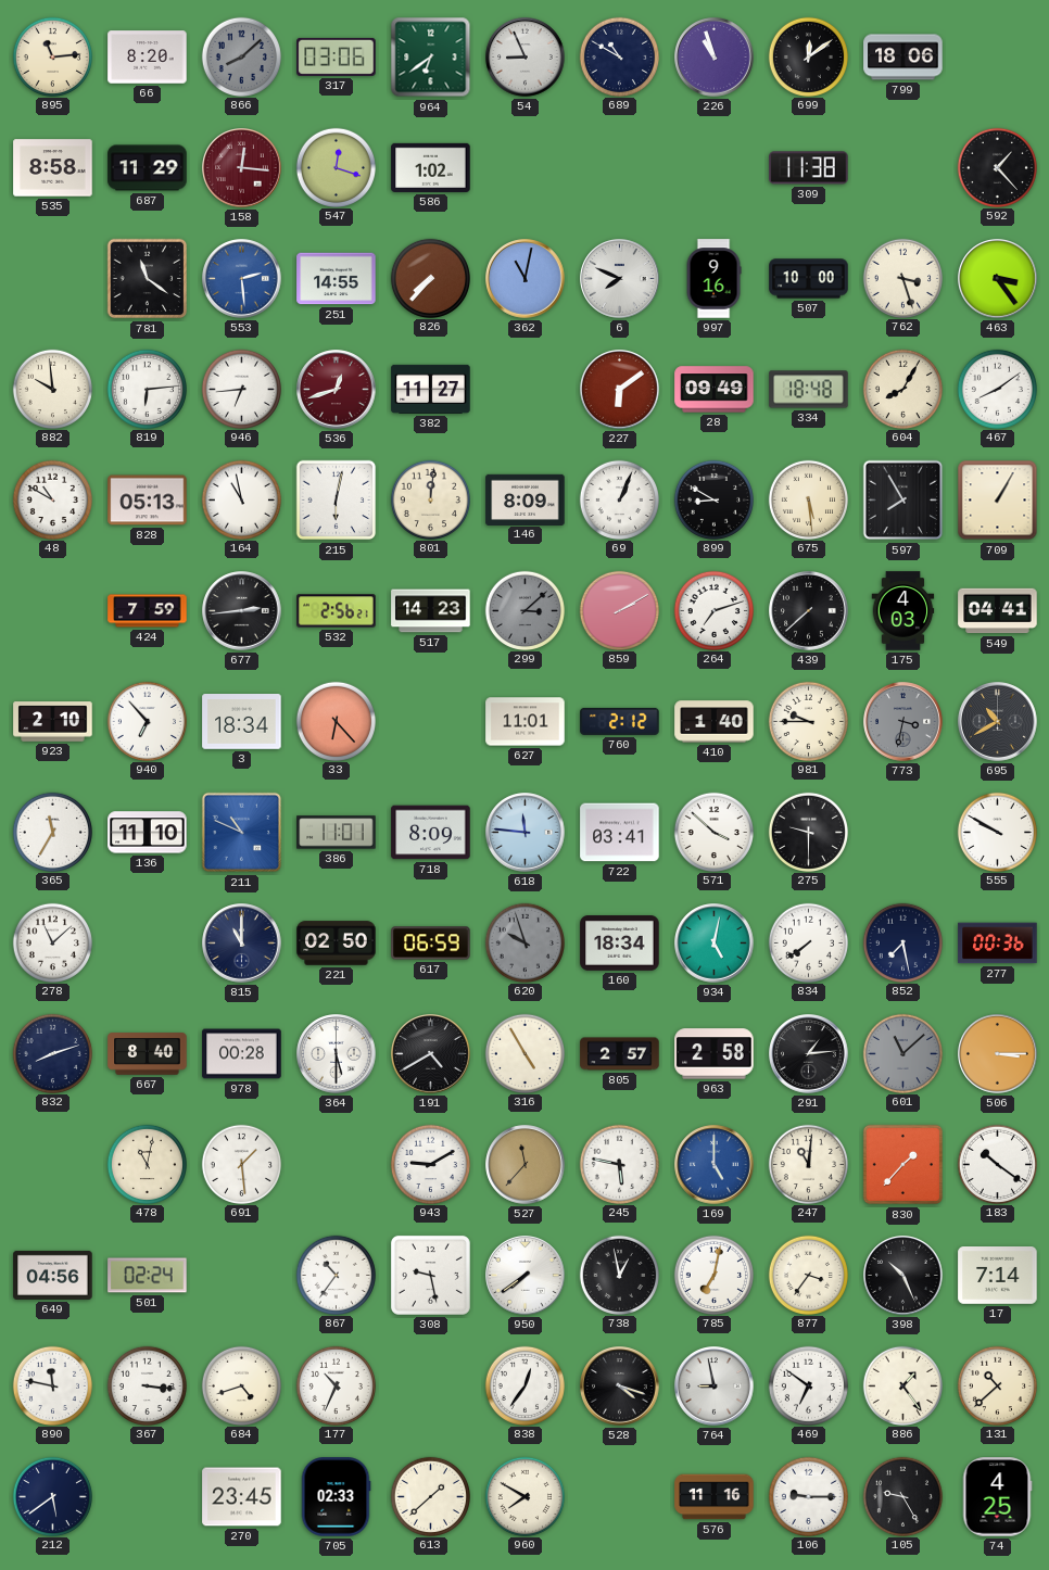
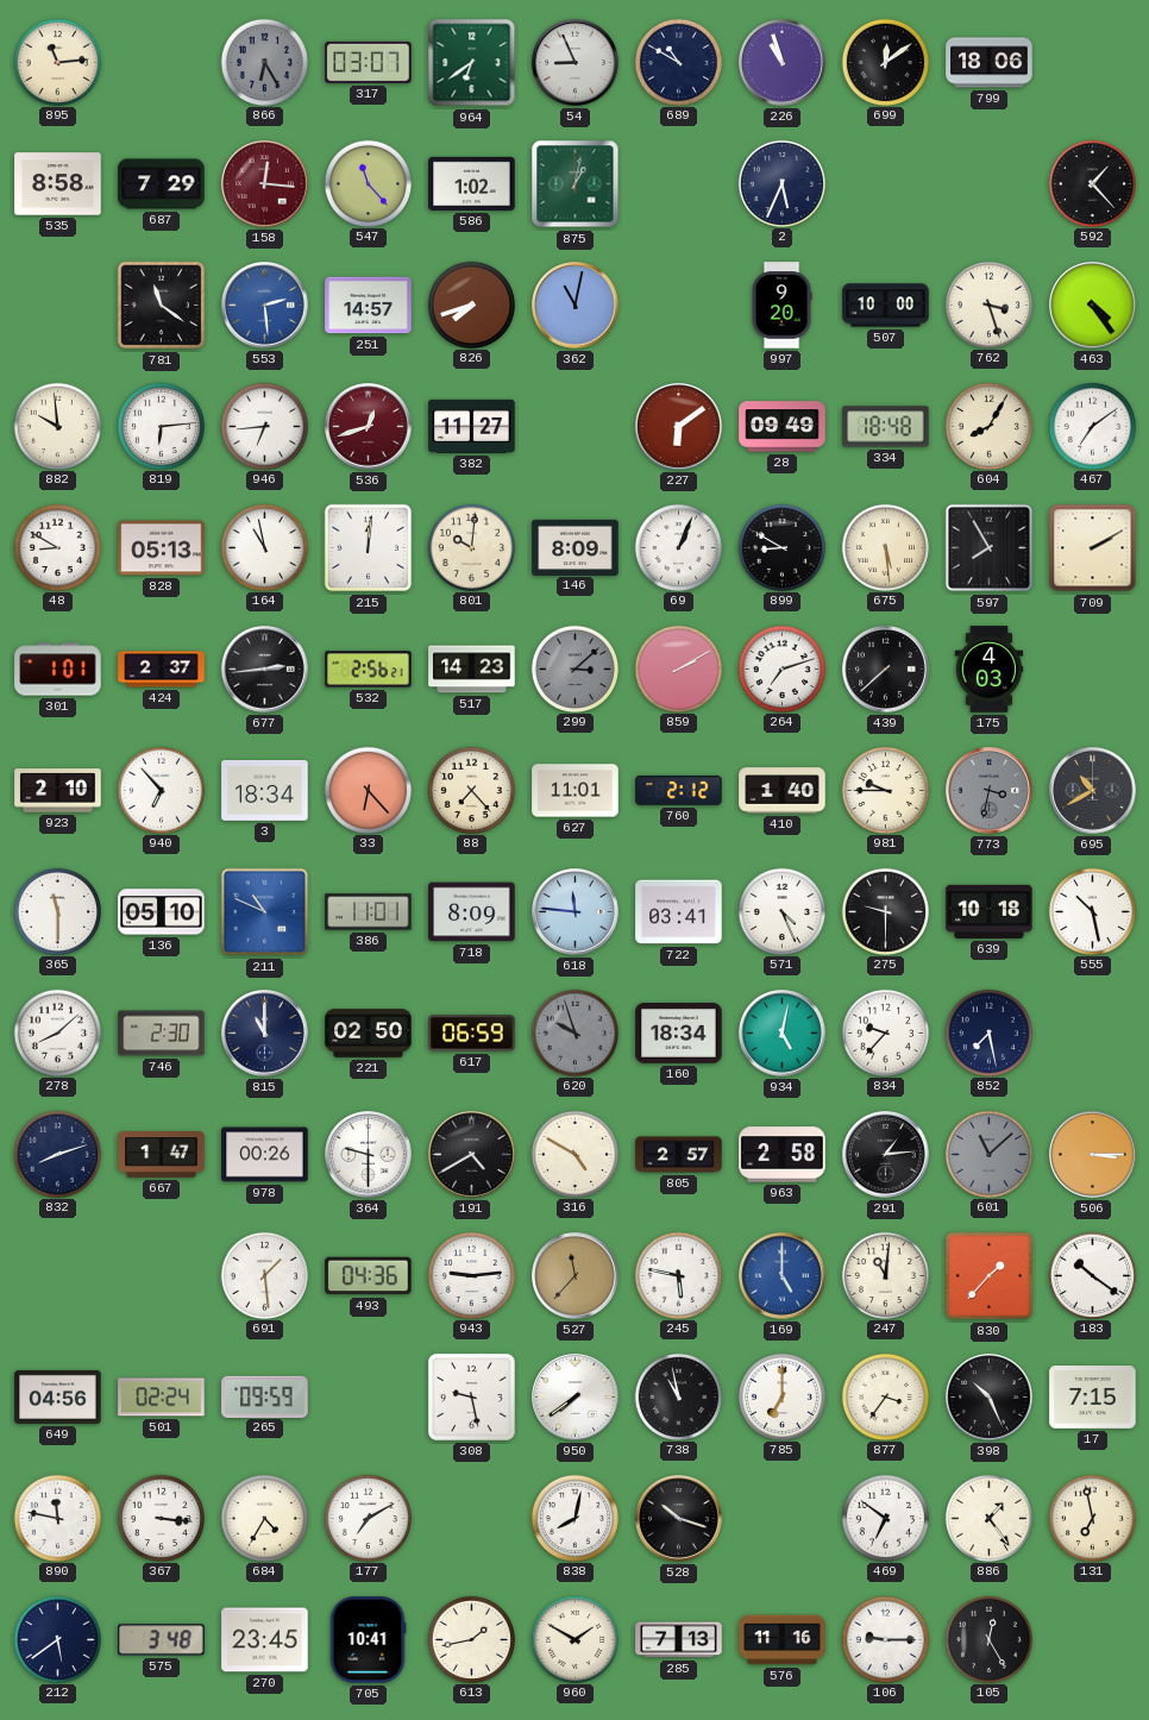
66: 8:20 -> none (148, 58)
866: 8:08 -> 6:25 (264, 62)
317: 03:06 -> 03:07 (369, 62)
687: 11:29 -> 7:29 (162, 184)
547: 12:18 -> 11:23 (368, 183)
875: none -> 1:02 (576, 184)
2: none -> 5:34 (781, 183)
309: 11:38 -> none (809, 168)
251: 14:55 -> 14:57 (369, 306)
826: 7:37 -> 7:42 (471, 305)
6: 7:49 -> none (620, 279)
997: 9:16 -> 9:20 (781, 306)
463: 3:24 -> 4:24 (1093, 306)
467: 8:09 -> 7:09 (1092, 426)
48: 10:50 -> 8:50 (57, 547)
215: 6:02 -> 12:01 (369, 548)
801: 12:01 -> 10:01 (471, 547)
709: 1:05 -> 2:10 (1093, 548)
301: none -> 1:01 (58, 670)
424: 7:59 -> 2:37 (162, 670)
549: 04:41 -> none (998, 611)
88: none -> 7:23 (471, 790)
365: 11:35 -> 11:30 (57, 911)
136: 11:10 -> 05:10 (162, 912)
571: 3:52 -> 4:26 (781, 911)
639: none -> 10:18 (990, 911)
555: 9:50 -> 10:28 (1092, 911)
278: 11:08 -> 8:08 (57, 1032)
746: none -> 2:30 (162, 1034)
834: 7:39 -> 9:37 (885, 1032)
277: 00:36 -> none (998, 944)
667: 8:40 -> 1:47 (162, 1155)
978: 00:28 -> 00:26 (265, 1155)
364: 5:30 -> 9:30 (369, 1155)
316: 4:55 -> 4:50 (574, 1154)
478: 11:02 -> none (147, 1164)
493: none -> 04:36 (369, 1276)
943: 9:10 -> 9:14 (471, 1275)
265: none -> 09:59 (265, 1396)
867: 10:36 -> none (336, 1275)
738: 12:58 -> 10:58 (678, 1396)
785: 7:02 -> 7:00 (781, 1396)
17: 7:14 -> 7:15 (1093, 1398)
684: 4:42 -> 4:35 (264, 1518)
177: 10:34 -> 7:10 (368, 1518)
838: 12:36 -> 8:02 (574, 1518)
528: 4:18 -> 10:18 (679, 1519)
764: 8:58 -> none (715, 1387)
131: 10:38 -> 6:58 (1092, 1518)
575: none -> 3:48 (162, 1640)
705: 02:33 -> 10:41 (368, 1640)
613: 1:38 -> 1:43 (471, 1639)
960: 7:50 -> 1:50 (574, 1639)
285: none -> 7:13 (679, 1640)
105: 9:25 -> 12:25 (988, 1639)
74: 4:25 -> none (997, 1497)
